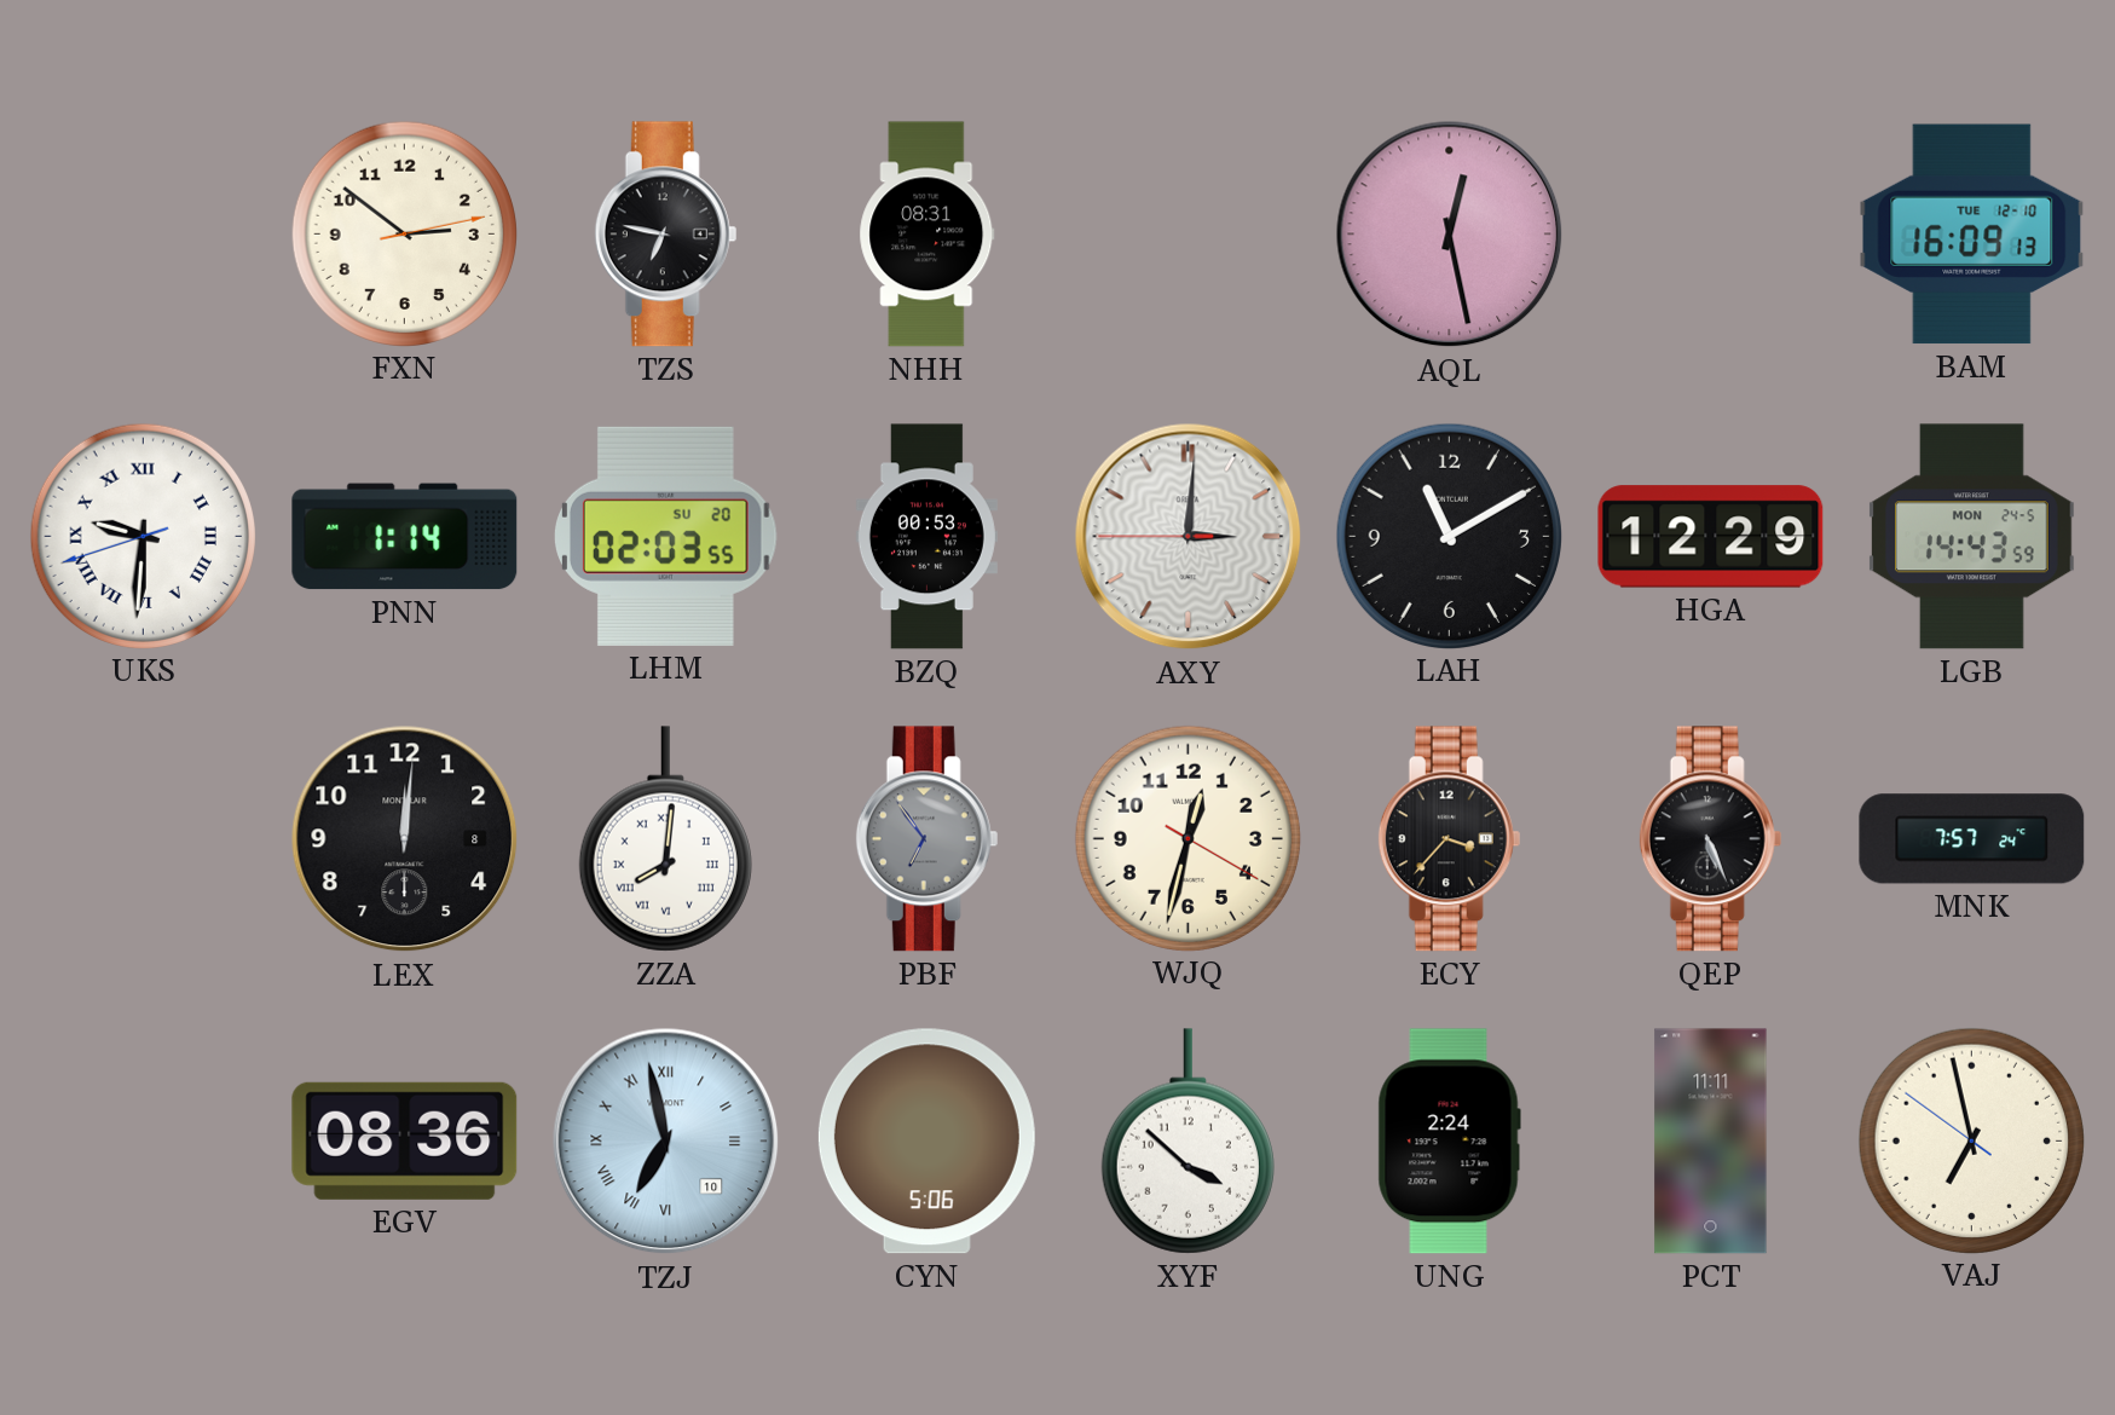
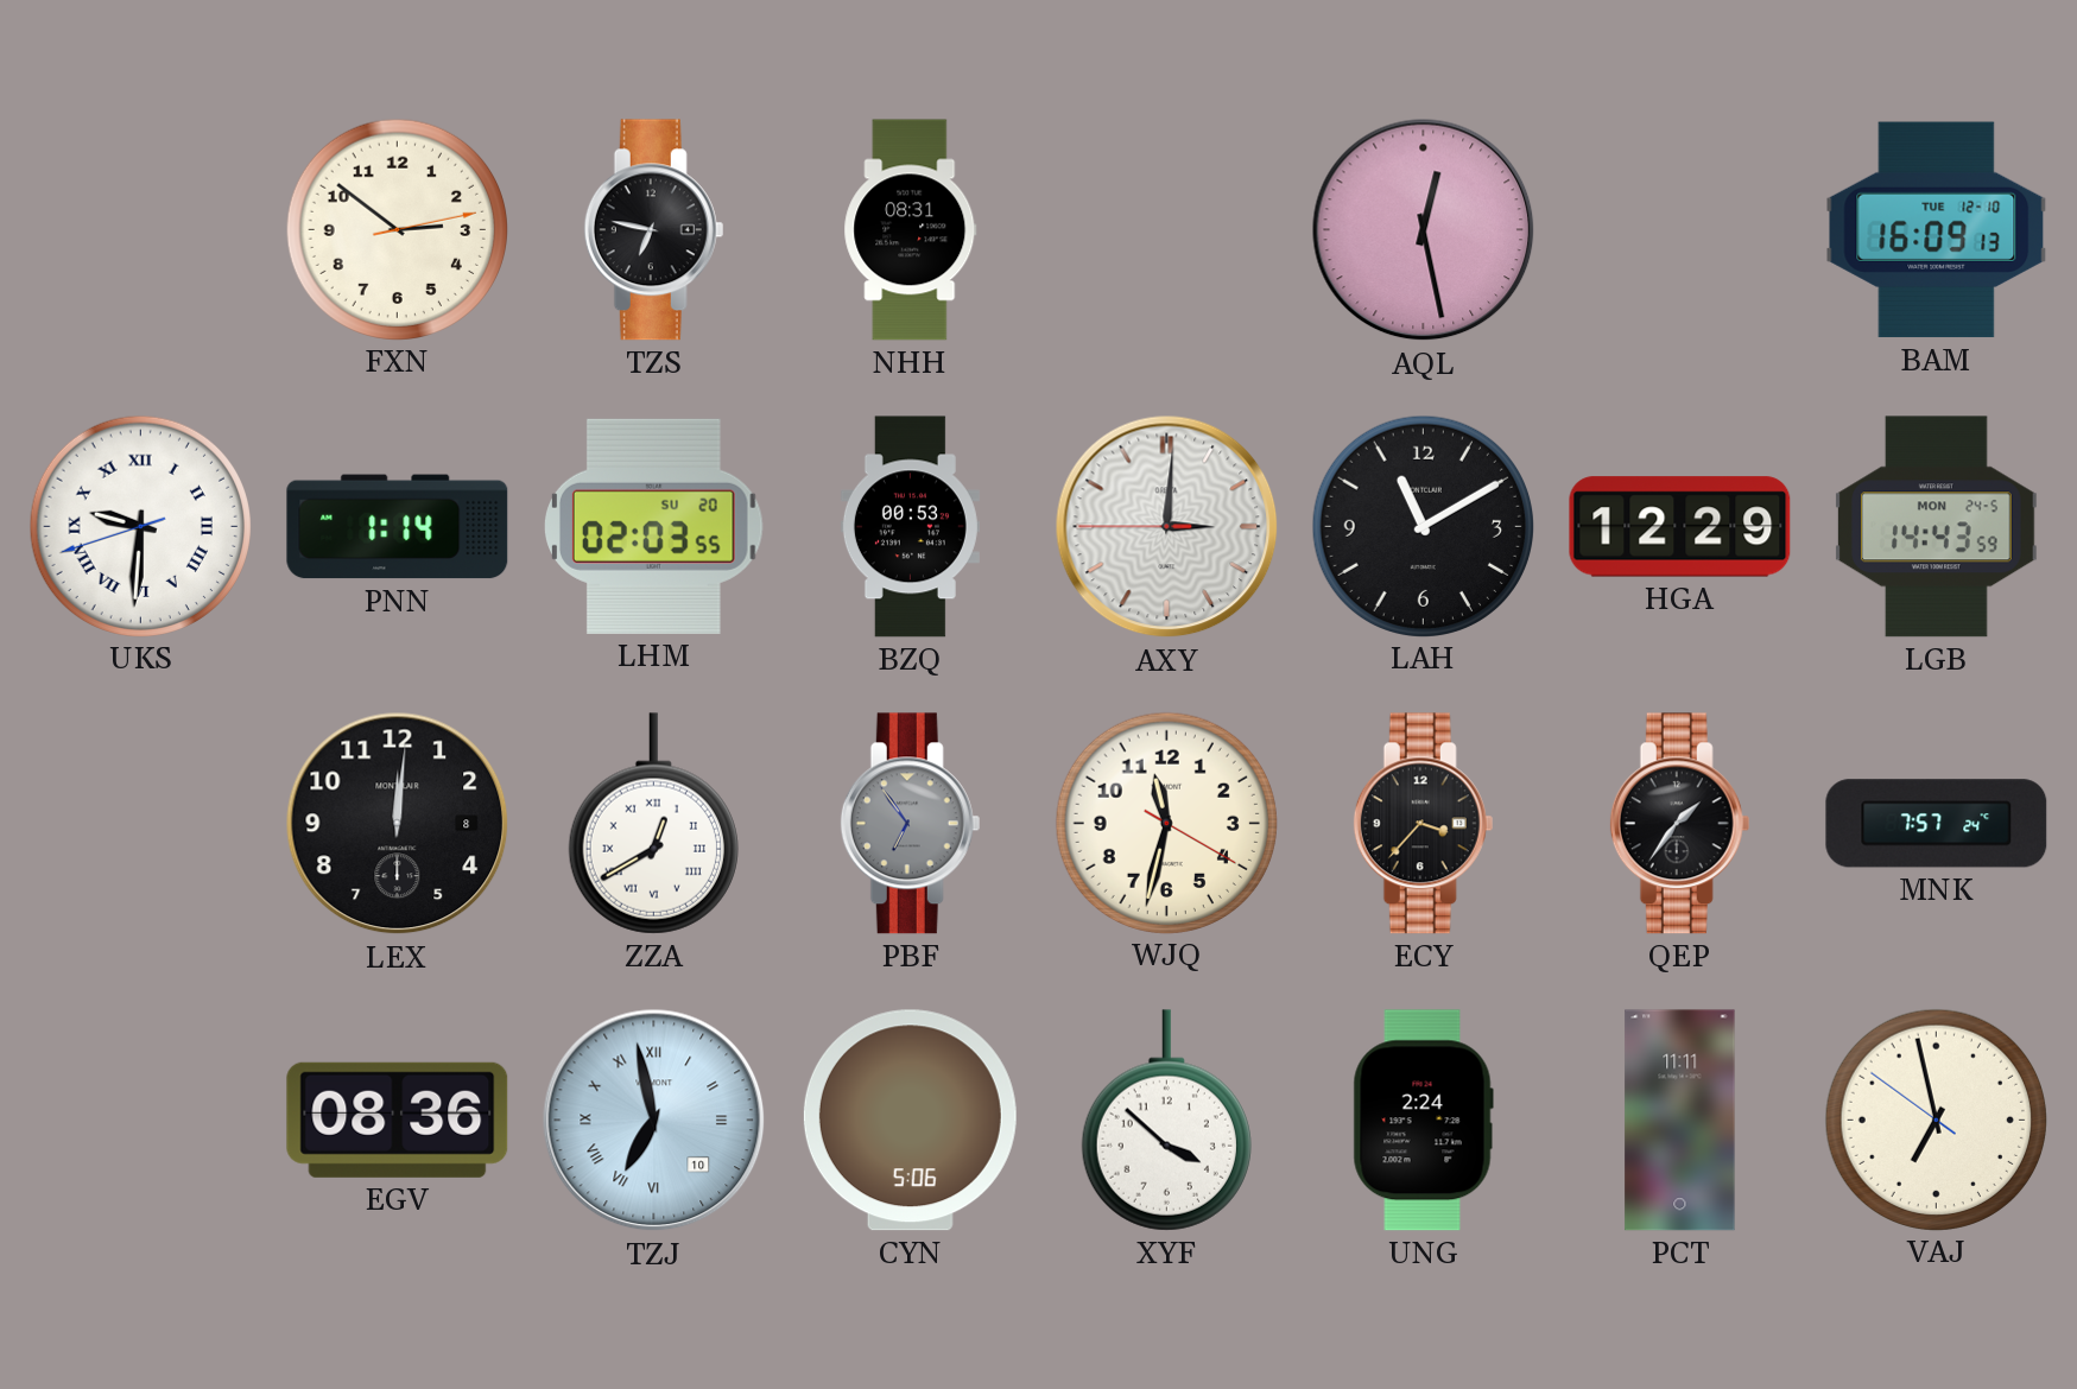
ZZA: 8:01 -> 12:40 (653, 824)
WJQ: 12:32 -> 11:32 (1166, 823)
QEP: 5:26 -> 1:36 (1680, 824)
